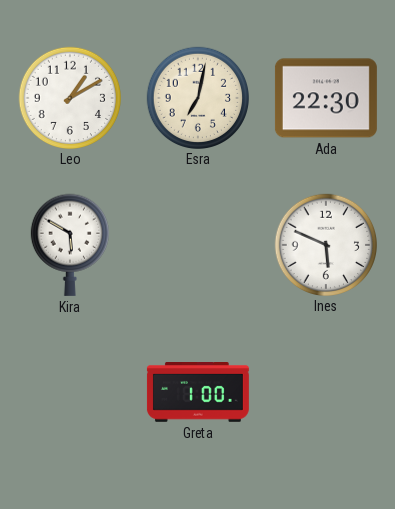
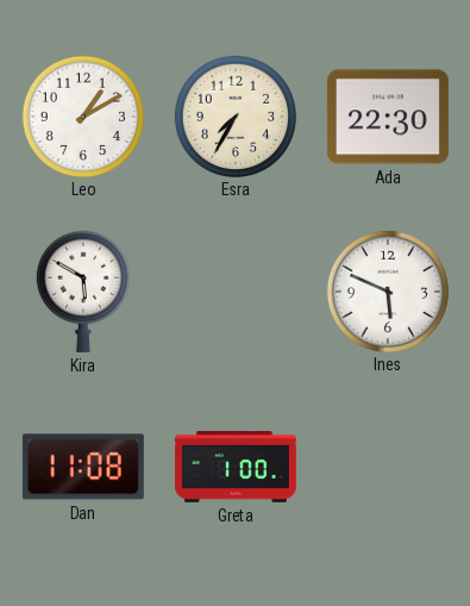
Esra: 7:02 -> 7:35 (234, 115)
Dan: none -> 11:08 (83, 467)
